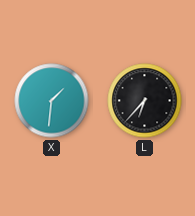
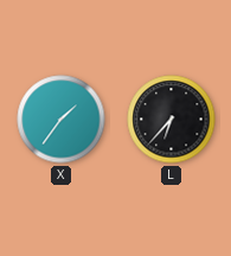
X: 1:31 -> 1:36 (62, 120)
